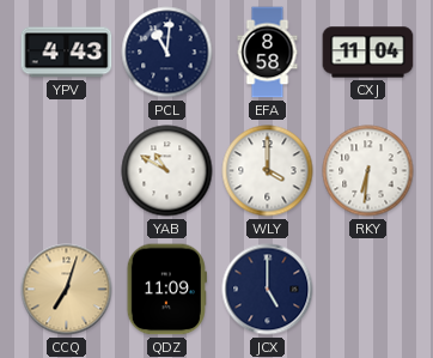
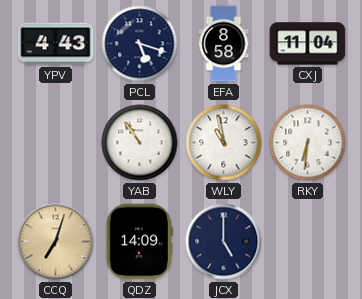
PCL: 11:01 -> 5:18 (140, 44)
YAB: 10:50 -> 10:54 (140, 143)
WLY: 4:00 -> 10:58 (224, 143)
QDZ: 11:09 -> 14:09 (139, 242)
